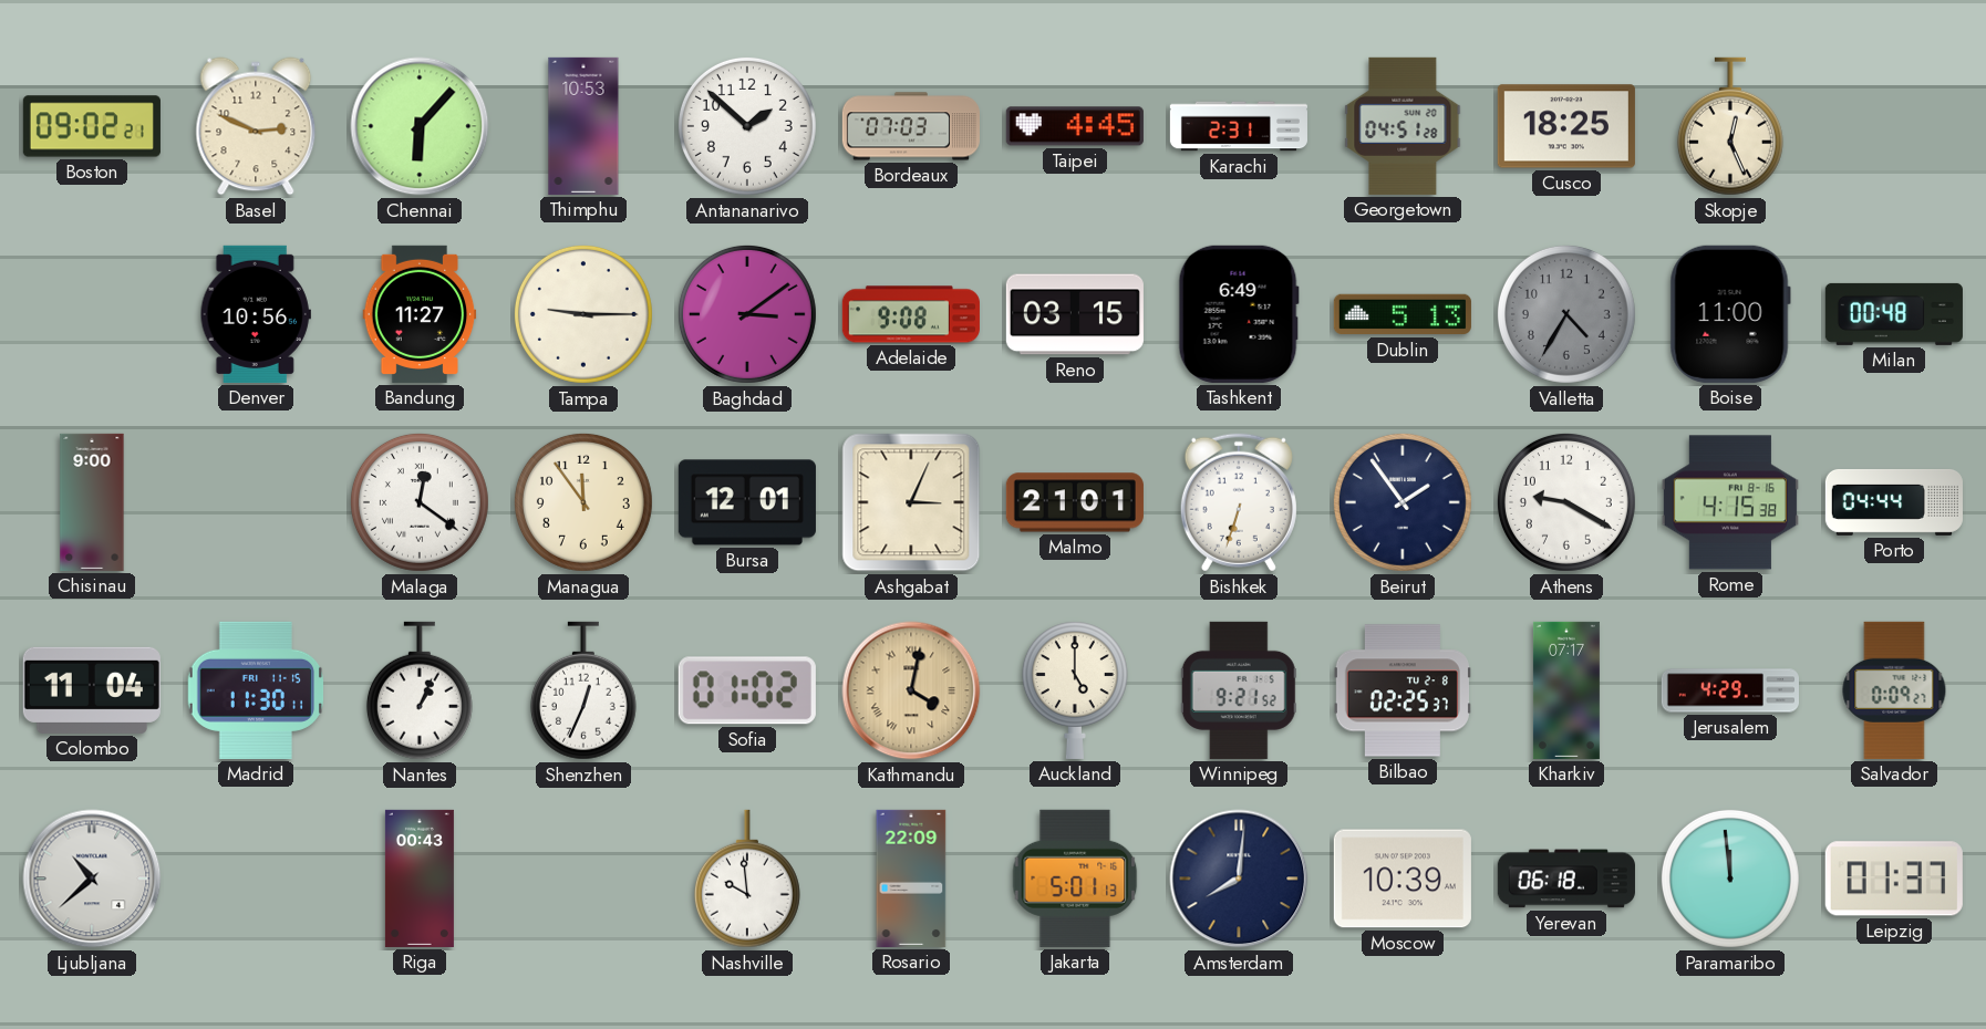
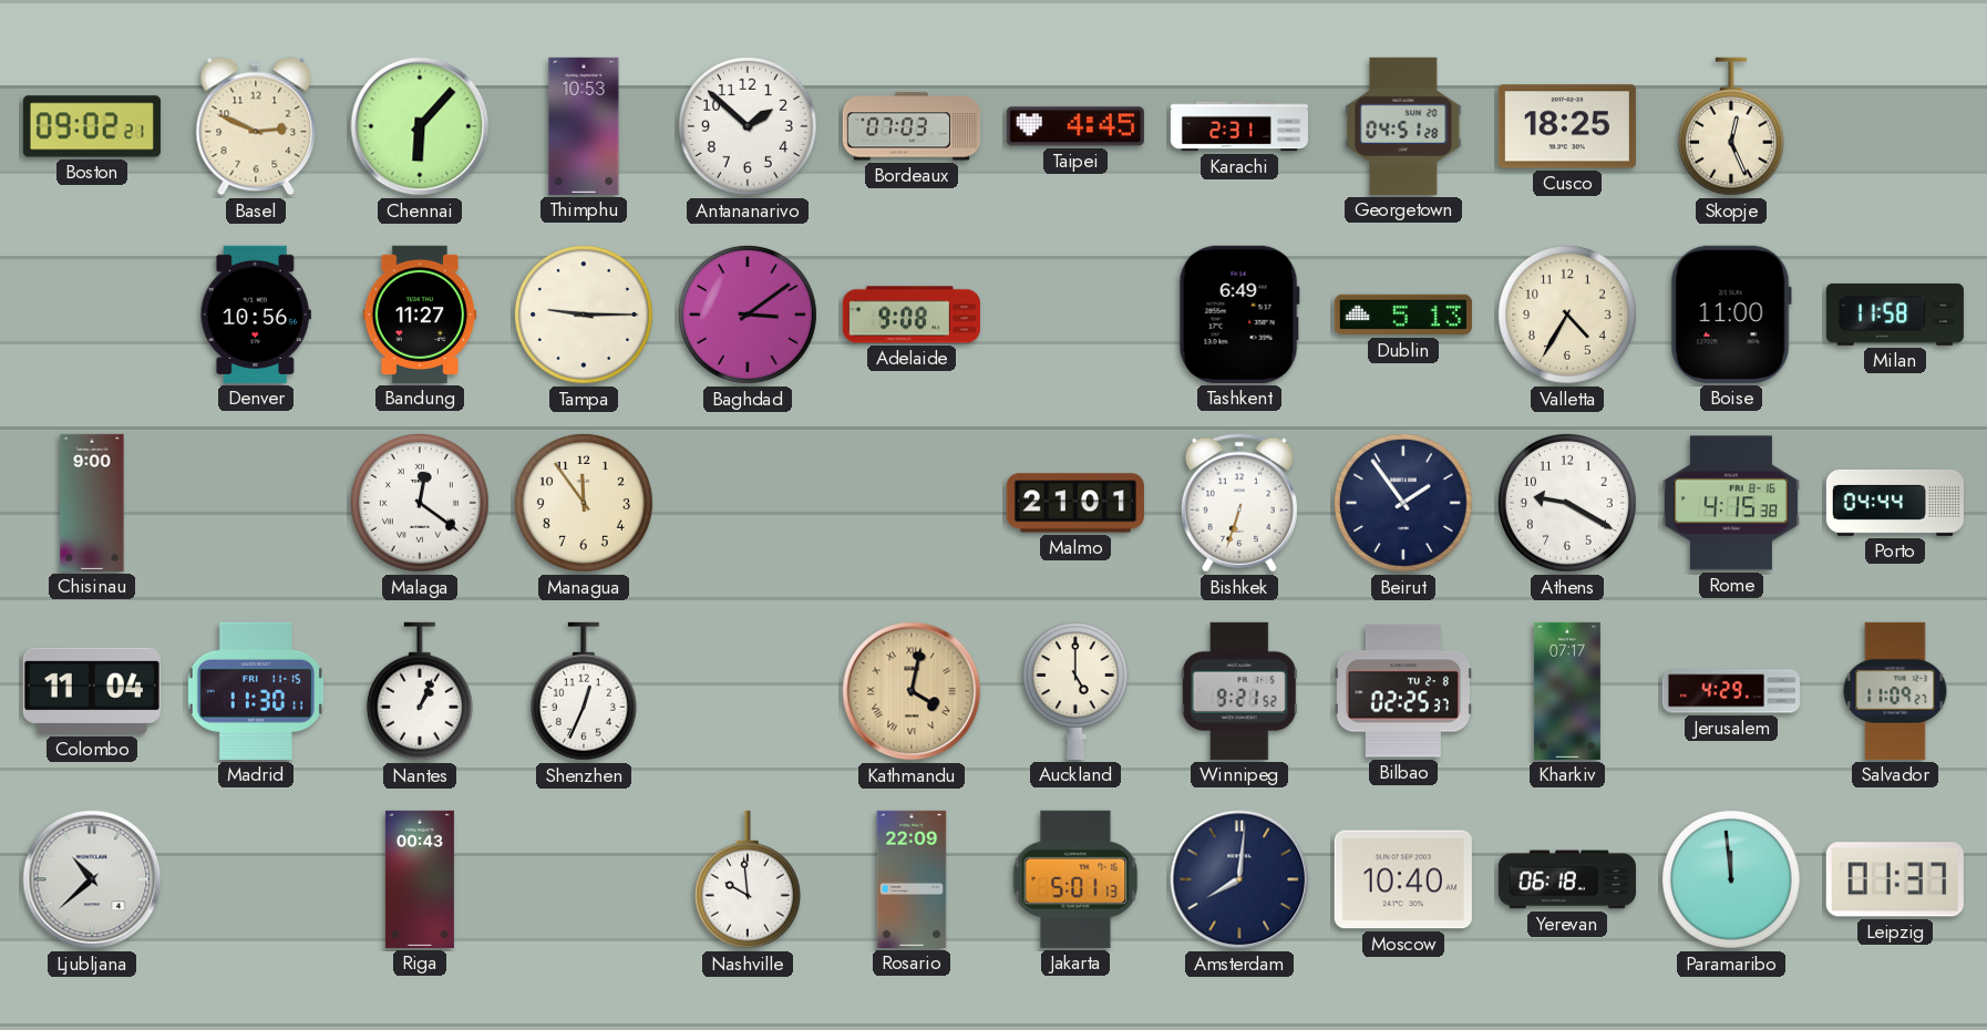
Reno: 03:15 -> none (1075, 314)
Valletta dial: grey -> cream (1567, 315)
Milan: 00:48 -> 11:58 (1895, 315)
Bursa: 12:01 -> none (747, 502)
Ashgabat: 3:04 -> none (911, 502)
Sofia: 01:02 -> none (747, 690)
Salvador: 0:09 -> 11:09 (1895, 691)
Moscow: 10:39 -> 10:40 (1403, 879)
